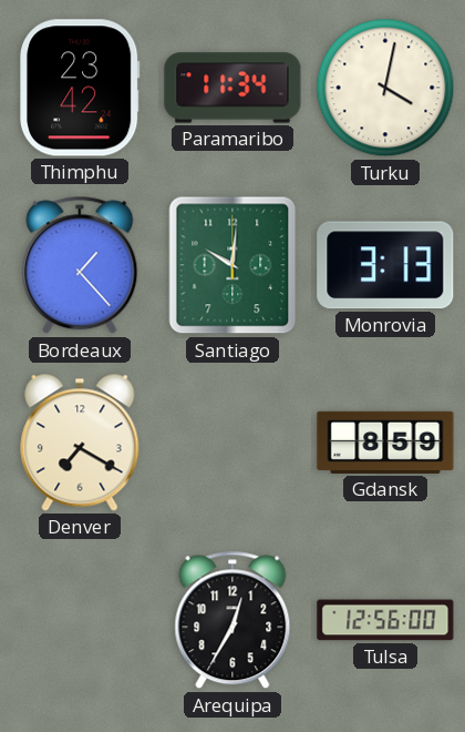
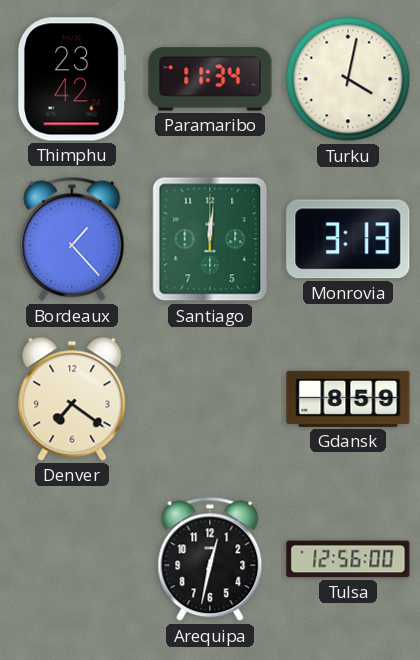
Santiago: 10:01 -> 12:01 (210, 239)
Denver: 7:20 -> 7:21 (72, 399)
Arequipa: 12:35 -> 12:32 (210, 559)
